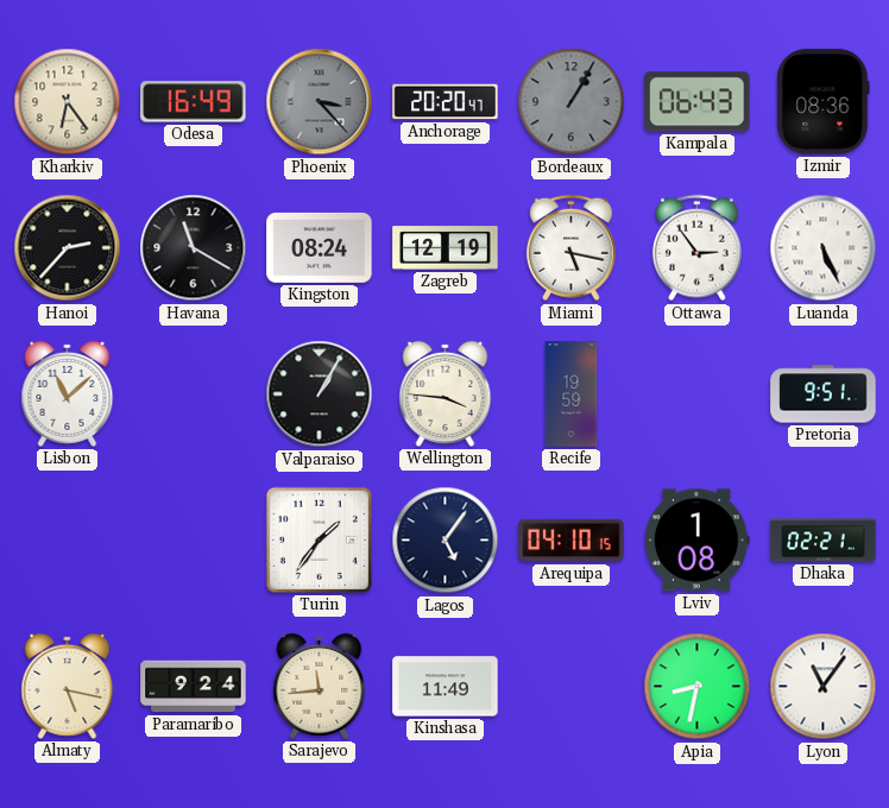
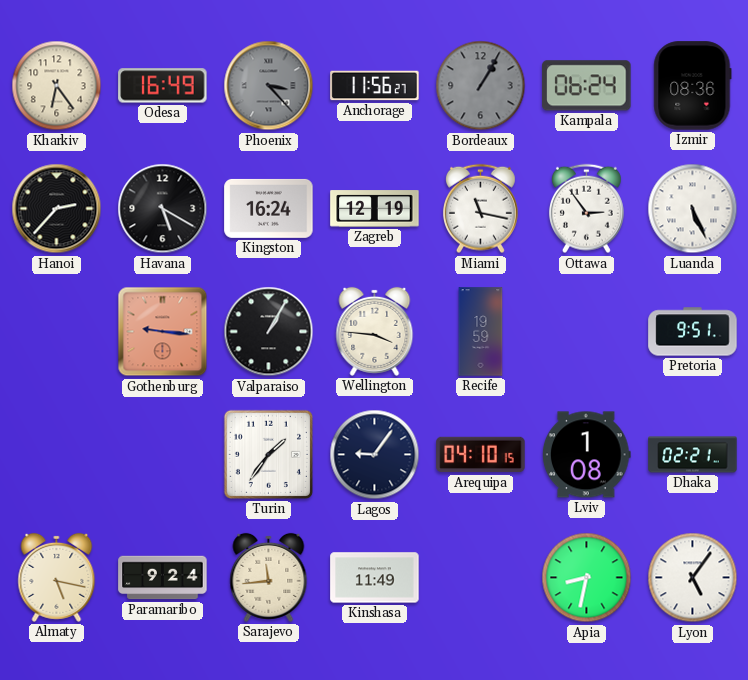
Anchorage: 20:20 -> 11:56 (375, 86)
Kampala: 06:43 -> 06:24 (587, 86)
Havana: 11:20 -> 5:20 (163, 209)
Kingston: 08:24 -> 16:24 (269, 208)
Miami: 5:17 -> 11:17 (480, 209)
Lisbon: 11:08 -> none (68, 393)
Gothenburg: none -> 9:16 (163, 332)
Lagos: 5:06 -> 9:06 (375, 455)
Lyon: 11:06 -> 5:06 (693, 578)
